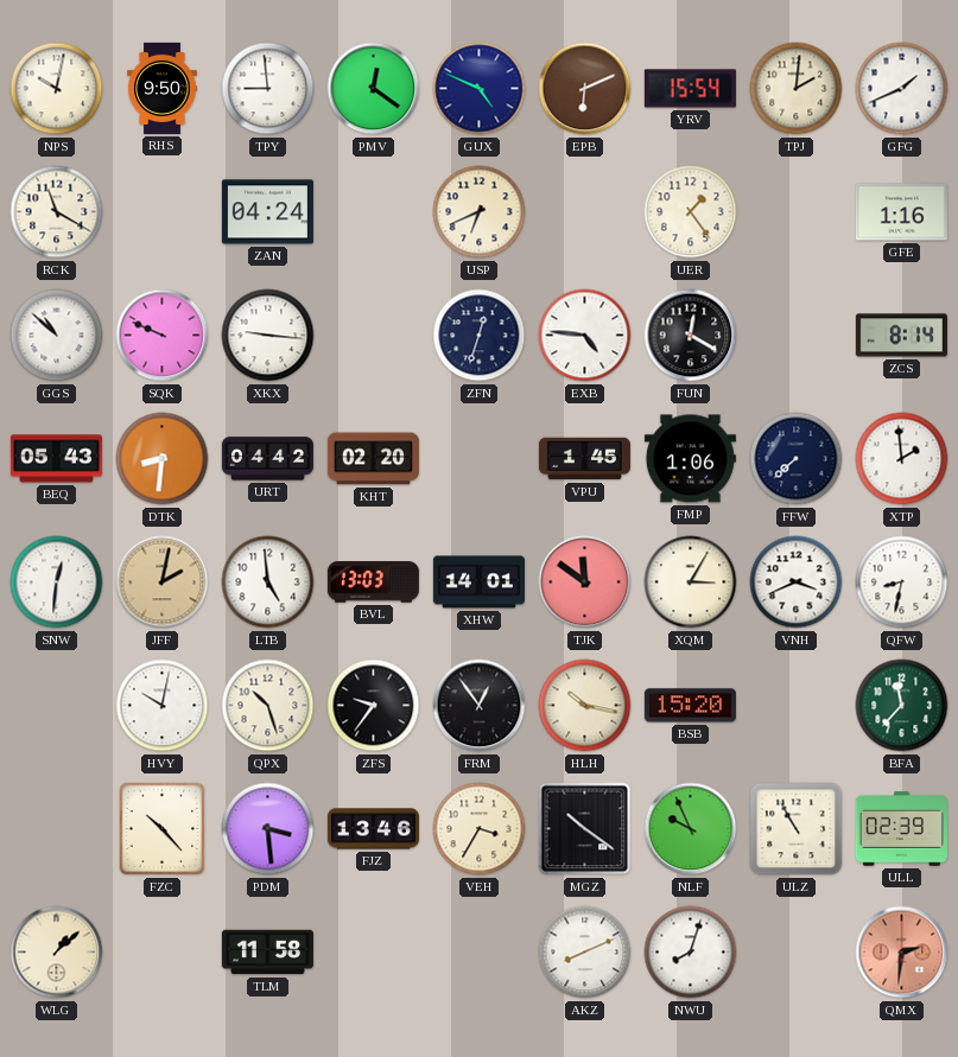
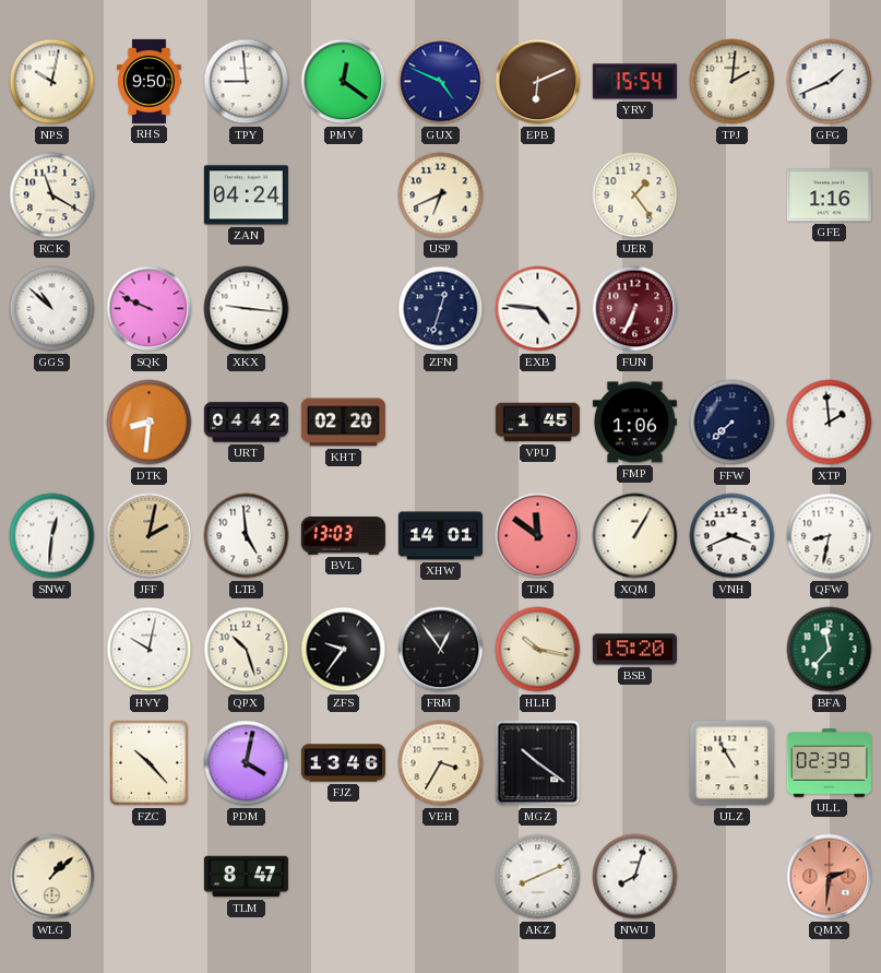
FUN: 12:20 -> 6:34 (635, 309)
FUN dial: black -> burgundy (635, 309)
ZCS: 8:14 -> none (901, 336)
BEQ: 05:43 -> none (56, 459)
XQM: 3:05 -> 1:05 (635, 536)
PDM: 3:29 -> 4:02 (247, 763)
NLF: 9:56 -> none (691, 829)
TLM: 11:58 -> 8:47 (246, 877)
